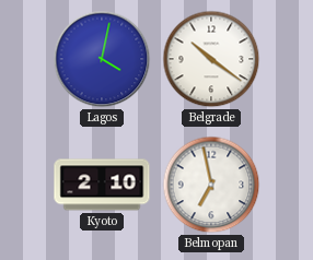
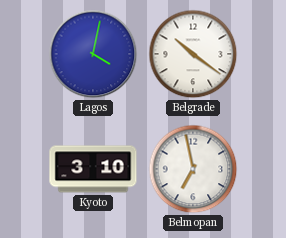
Kyoto: 2:10 -> 3:10 (93, 169)
